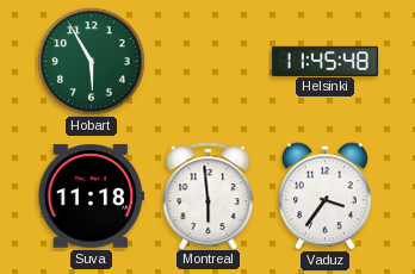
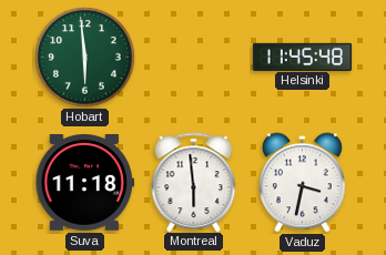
Hobart: 5:55 -> 5:59 (85, 58)
Vaduz: 3:36 -> 3:32 (302, 183)
